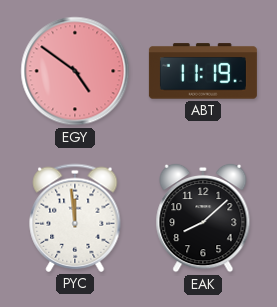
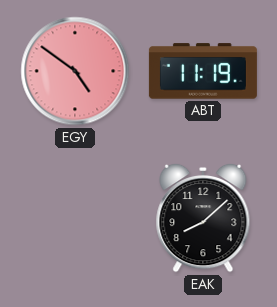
PYC: 11:59 -> none (75, 218)
